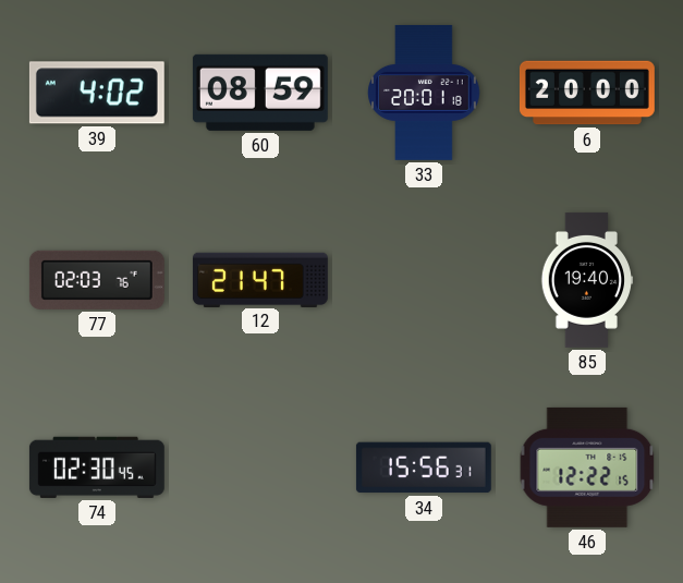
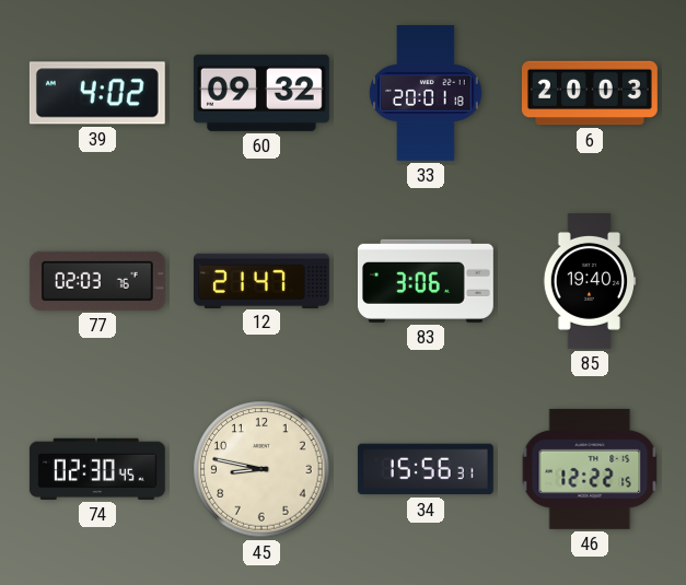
60: 08:59 -> 09:32 (261, 93)
6: 20:00 -> 20:03 (590, 93)
83: none -> 3:06 (426, 281)
45: none -> 8:47 (261, 469)
